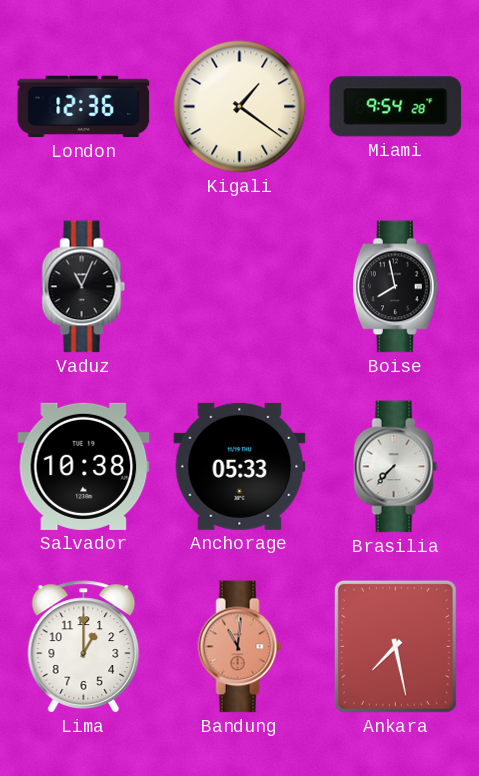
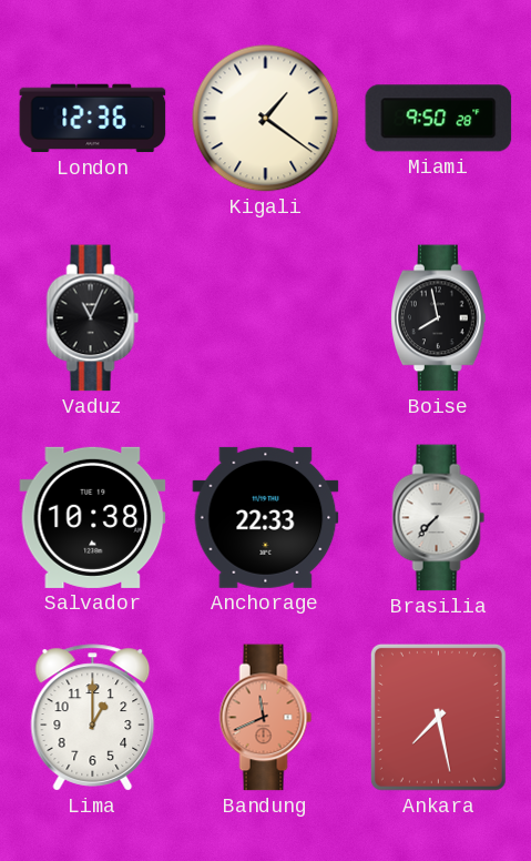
Miami: 9:54 -> 9:50 (439, 119)
Anchorage: 05:33 -> 22:33 (266, 517)
Bandung: 11:01 -> 11:41 (266, 718)
